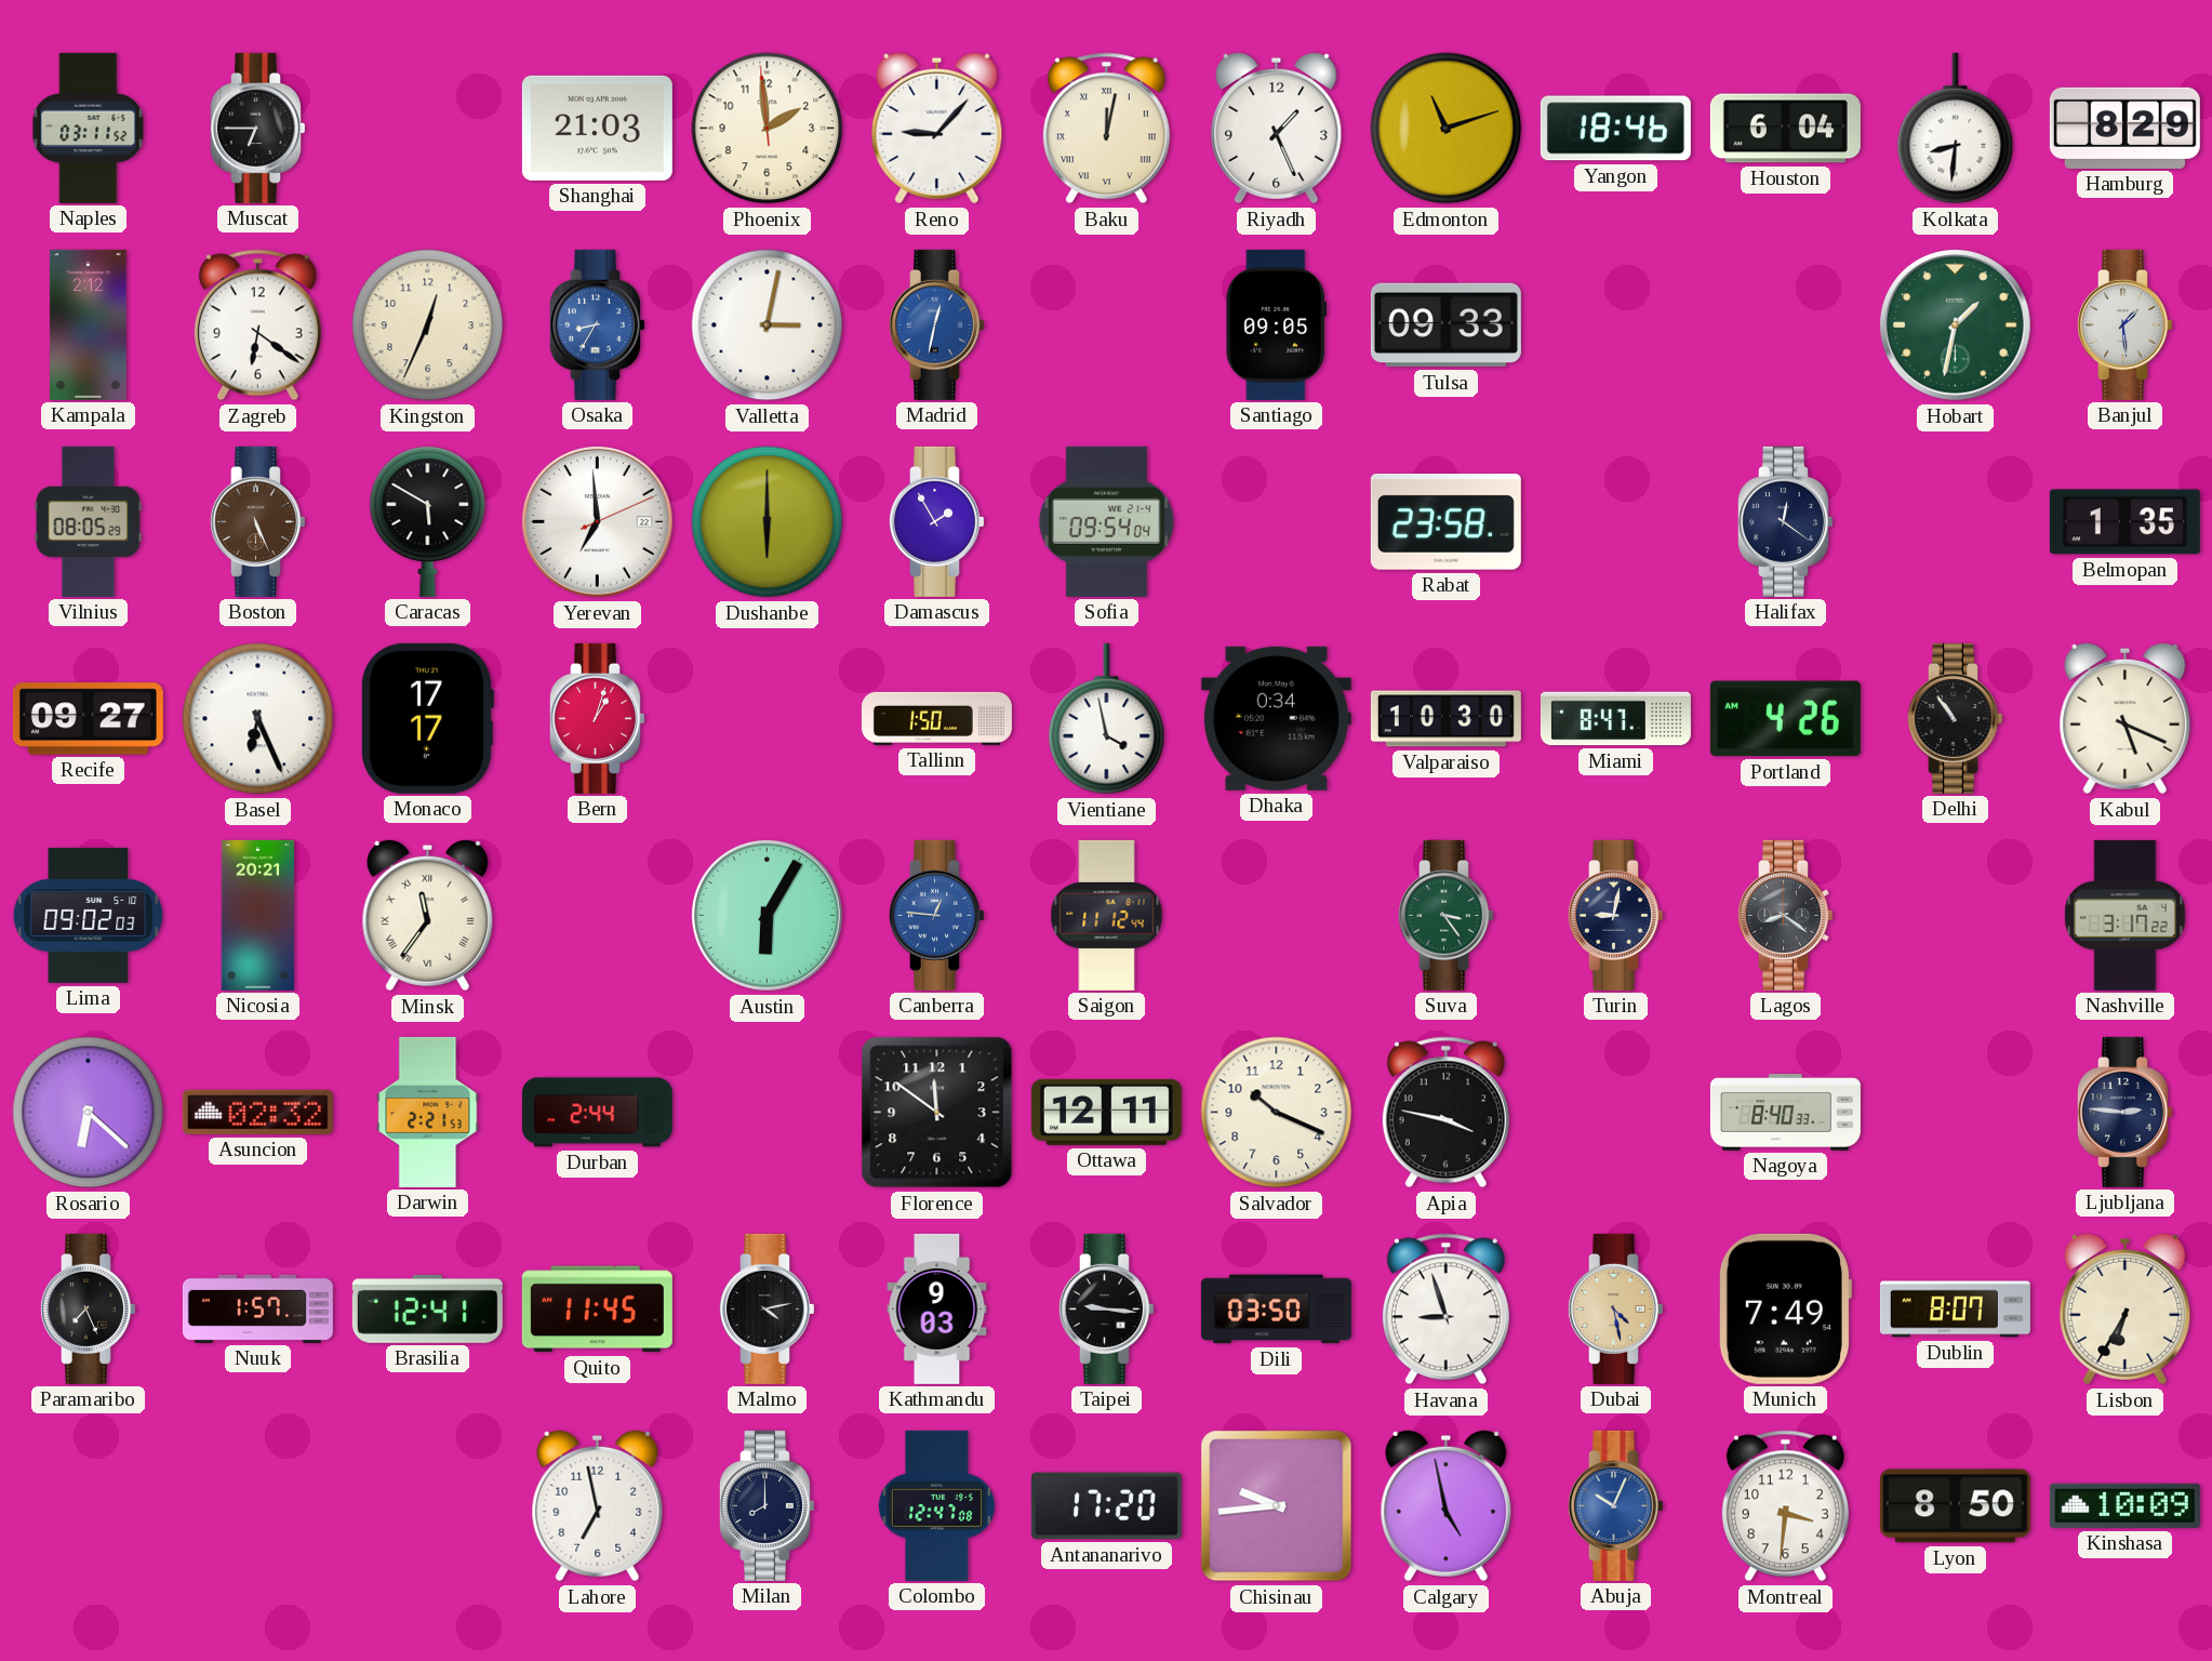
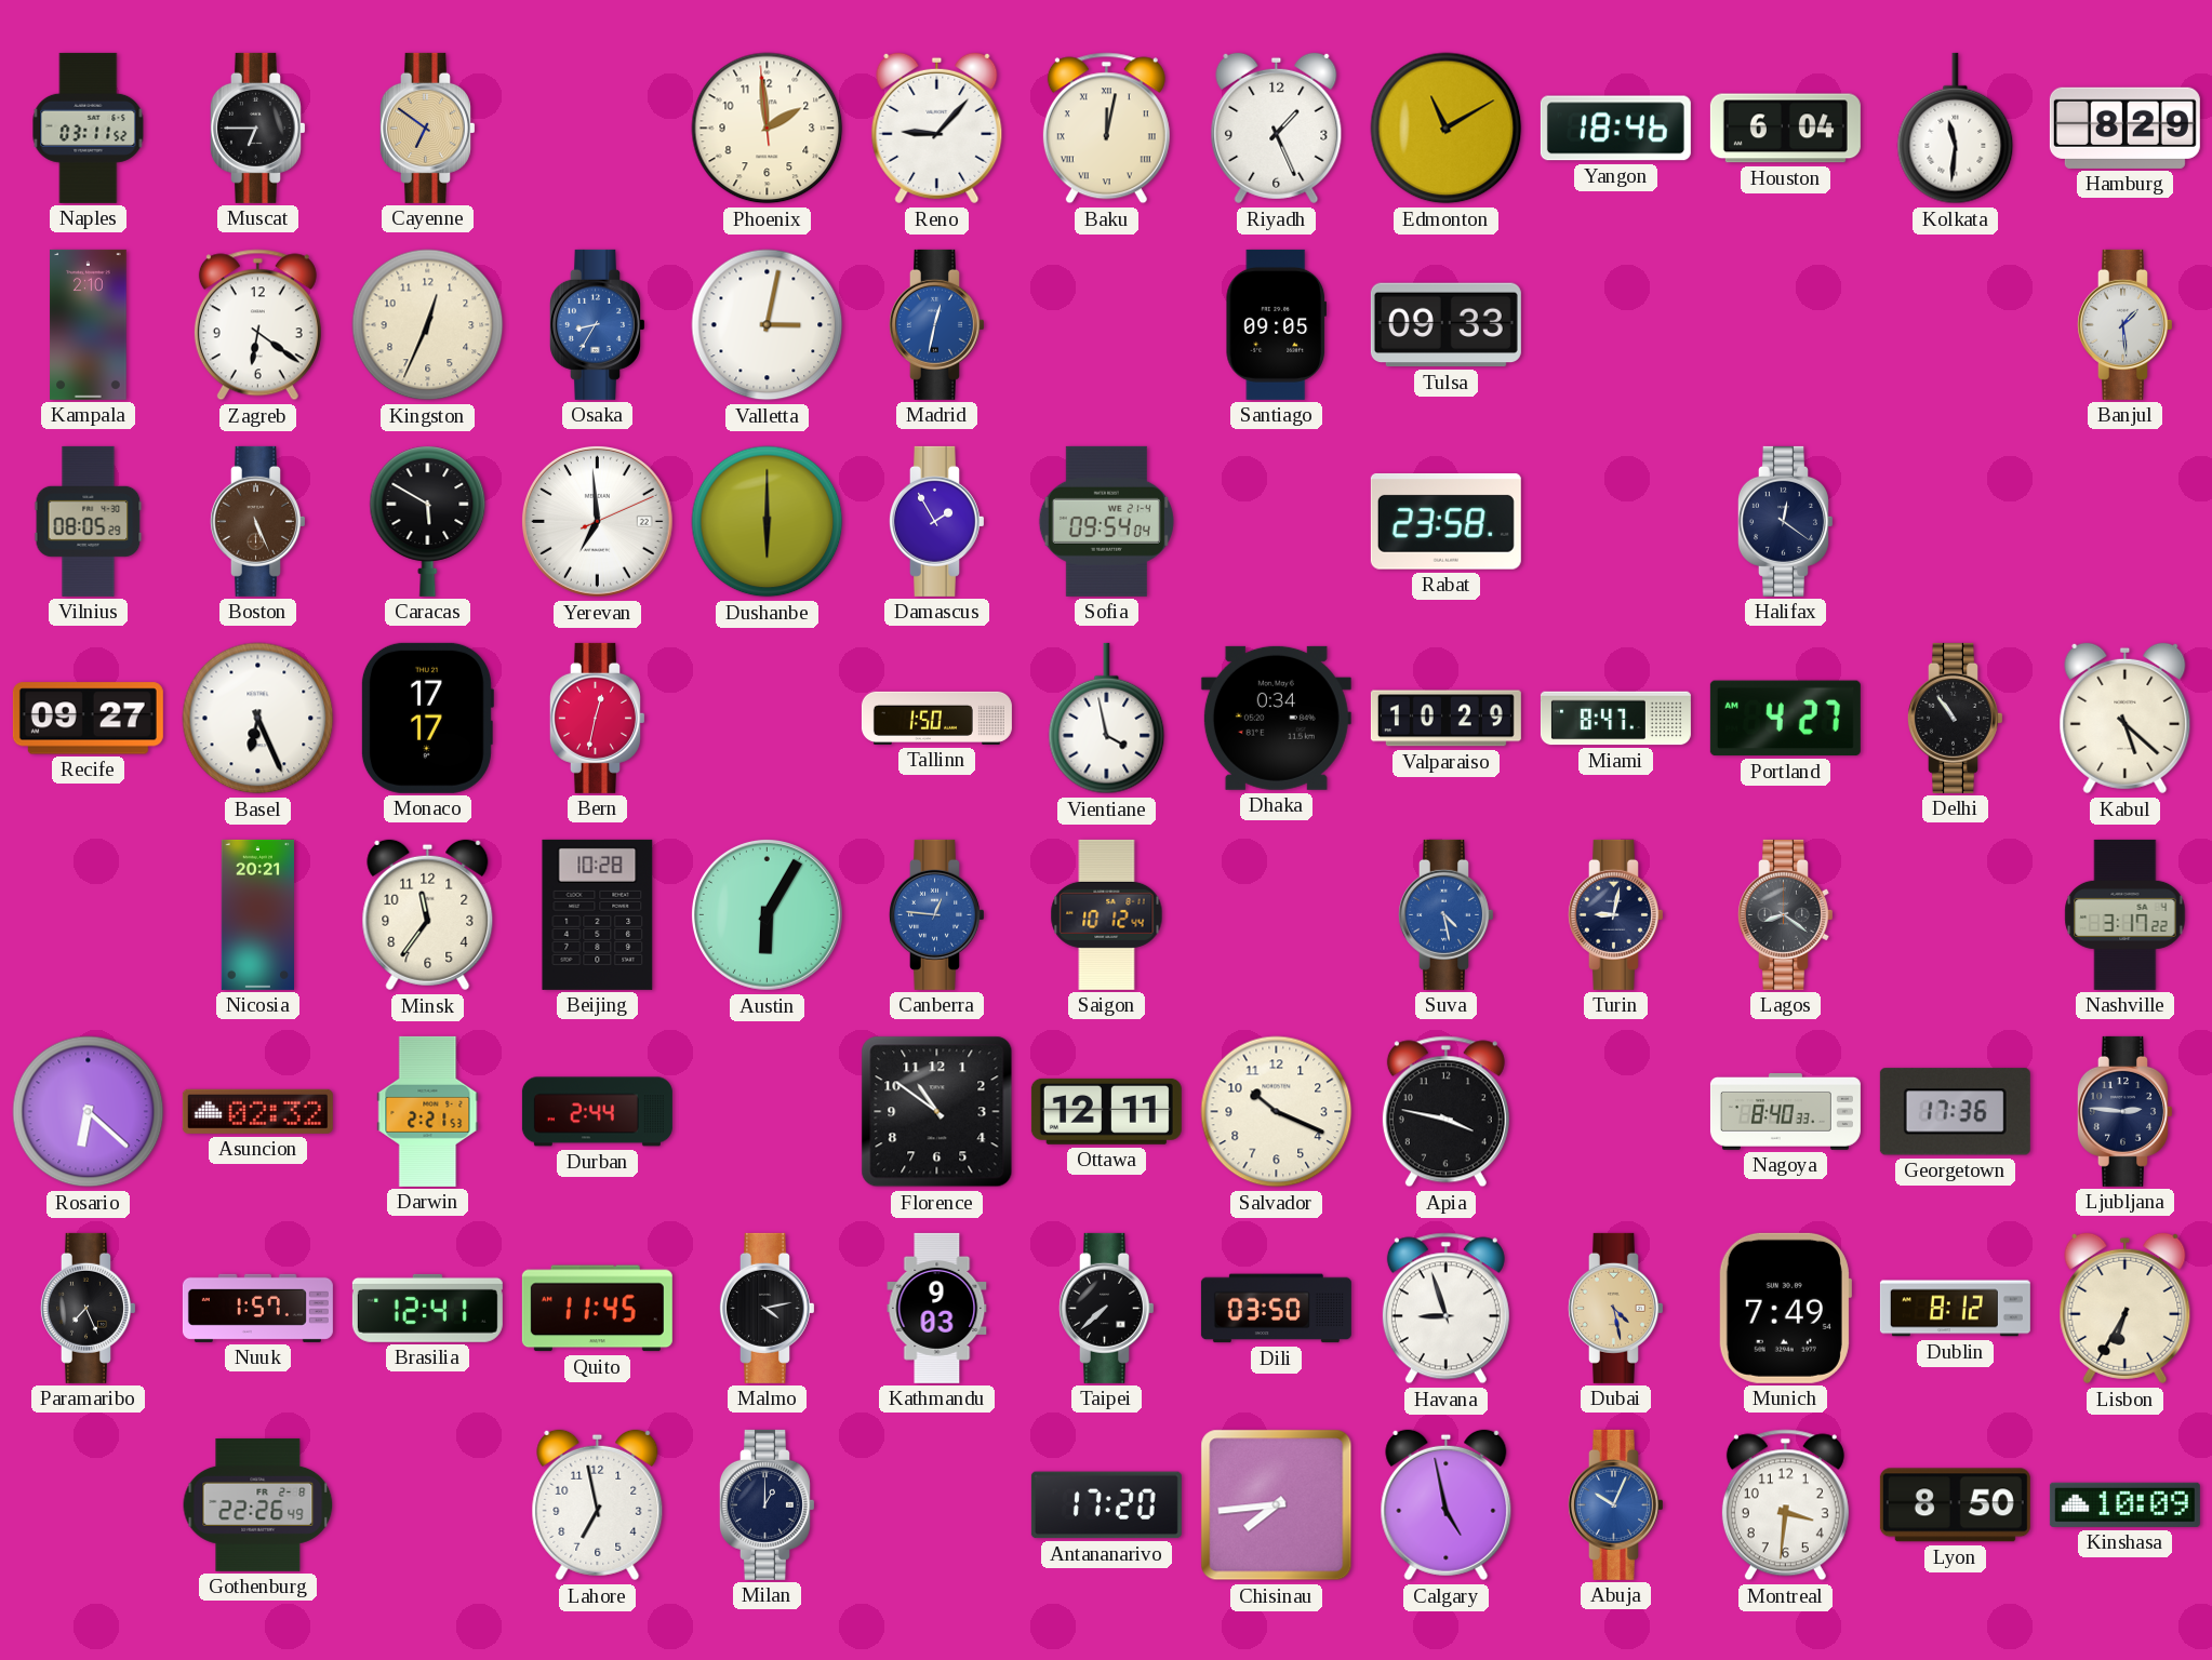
Cayenne: none -> 6:51 (427, 128)
Shanghai: 21:03 -> none (597, 128)
Edmonton: 11:12 -> 11:10 (1447, 129)
Kolkata: 8:31 -> 11:31 (1956, 129)
Kampala: 2:12 -> 2:10 (89, 324)
Hobart: 1:32 -> none (1955, 324)
Belmopan: 1:35 -> none (2124, 522)
Bern: 1:03 -> 12:32 (597, 718)
Valparaiso: 10:30 -> 10:29 (1445, 719)
Portland: 4:26 -> 4:27 (1785, 719)
Kabul: 5:19 -> 5:22 (2126, 719)
Lima: 09:02 -> none (89, 915)
Minsk numerals: Roman -> Arabic (428, 915)
Beijing: none -> 10:28 (598, 914)
Saigon: 11:12 -> 10:12 (1107, 914)
Suva: 3:24 -> 4:28 (1445, 914)
Suva dial: green -> blue (1445, 914)
Florence: 11:51 -> 10:51 (937, 1112)
Georgetown: none -> 17:36 (1955, 1112)
Taipei: 9:16 -> 7:38 (1106, 1308)
Dublin: 8:07 -> 8:12 (1955, 1309)
Gothenburg: none -> 22:26 (258, 1504)
Milan: 8:00 -> 1:00 (767, 1504)
Colombo: 12:47 -> none (936, 1505)
Chisinau: 9:44 -> 7:44 (1277, 1505)
